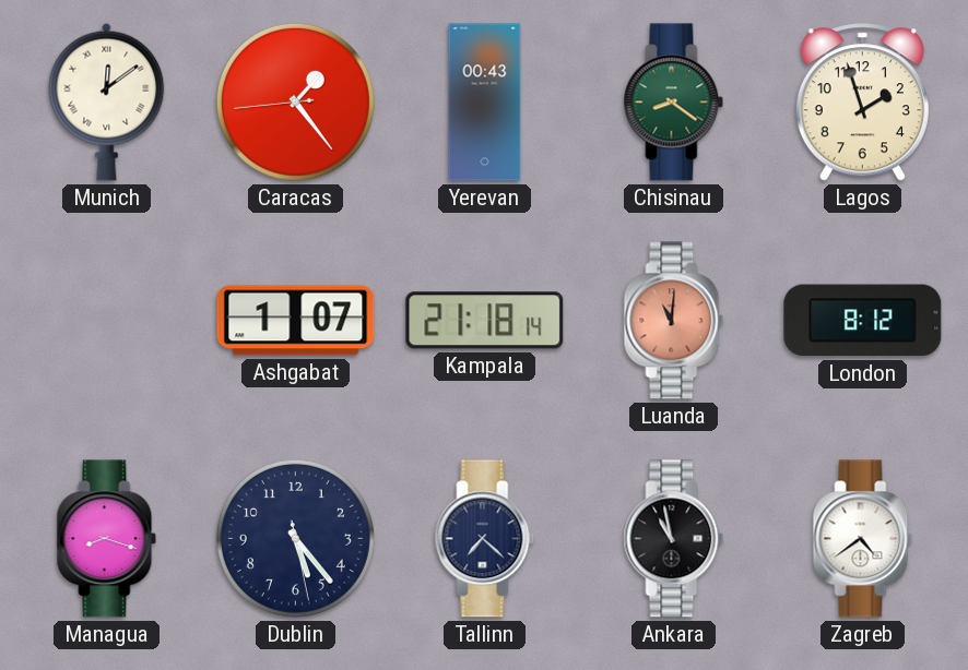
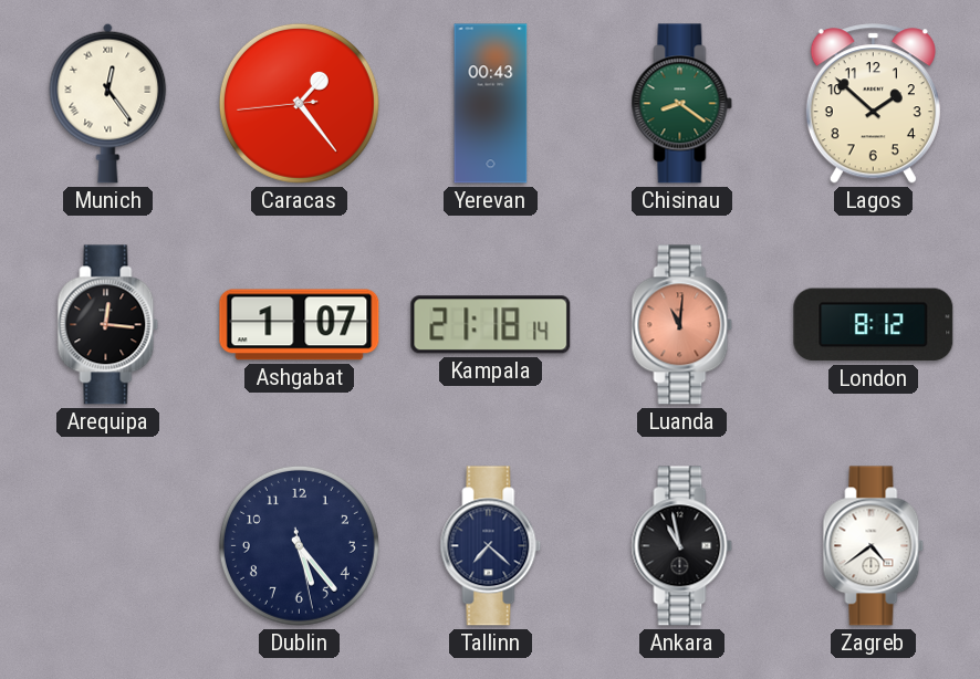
Munich: 12:09 -> 12:24 (108, 103)
Lagos: 1:57 -> 1:52 (873, 104)
Arequipa: none -> 12:16 (108, 325)
Managua: 8:18 -> none (107, 539)
